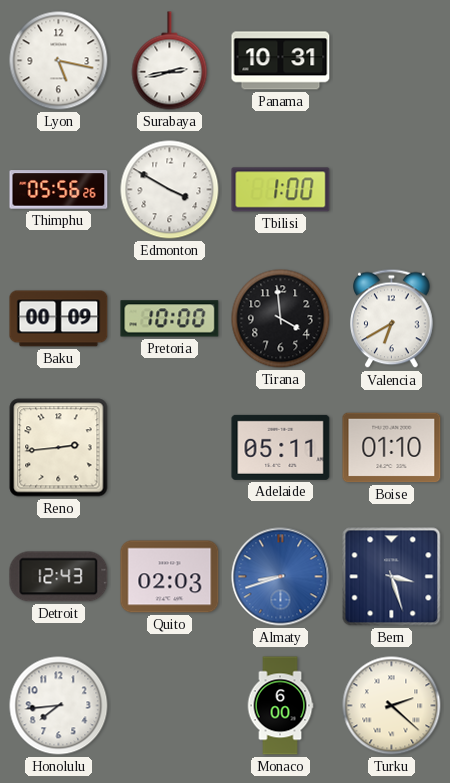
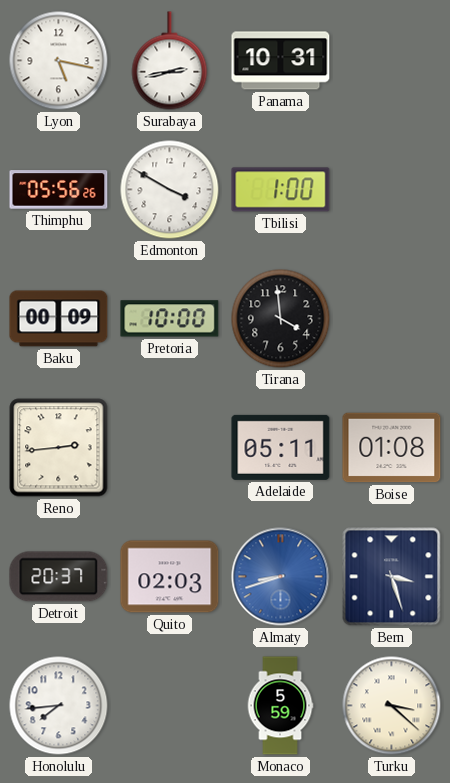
Valencia: 6:40 -> none (392, 319)
Boise: 01:10 -> 01:08 (392, 448)
Detroit: 12:43 -> 20:37 (59, 577)
Monaco: 6:00 -> 5:59 (280, 706)
Turku: 2:22 -> 3:22 (392, 706)
